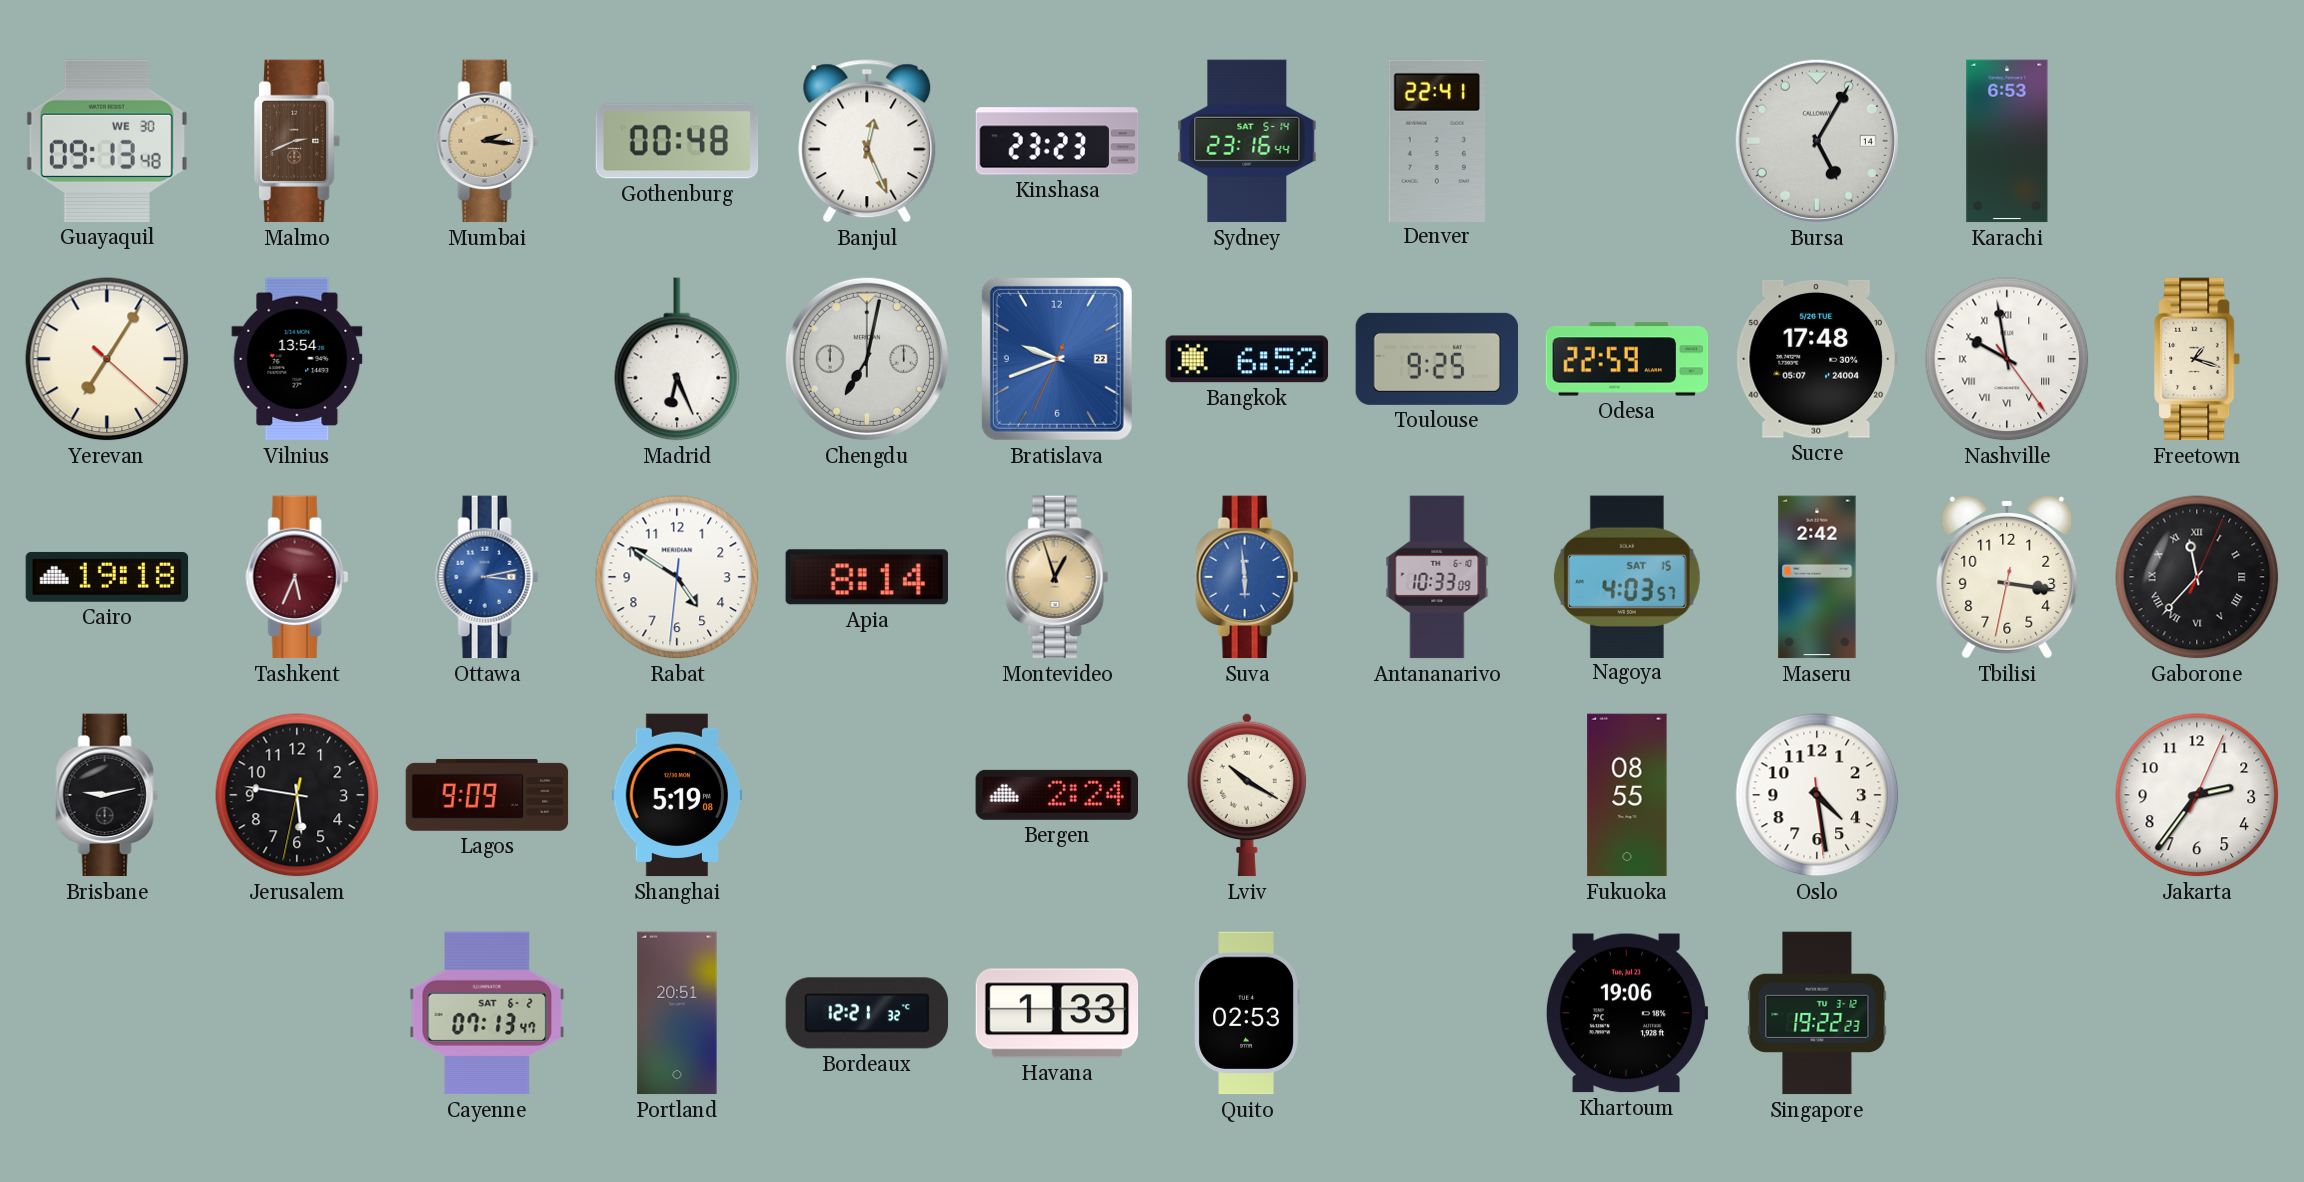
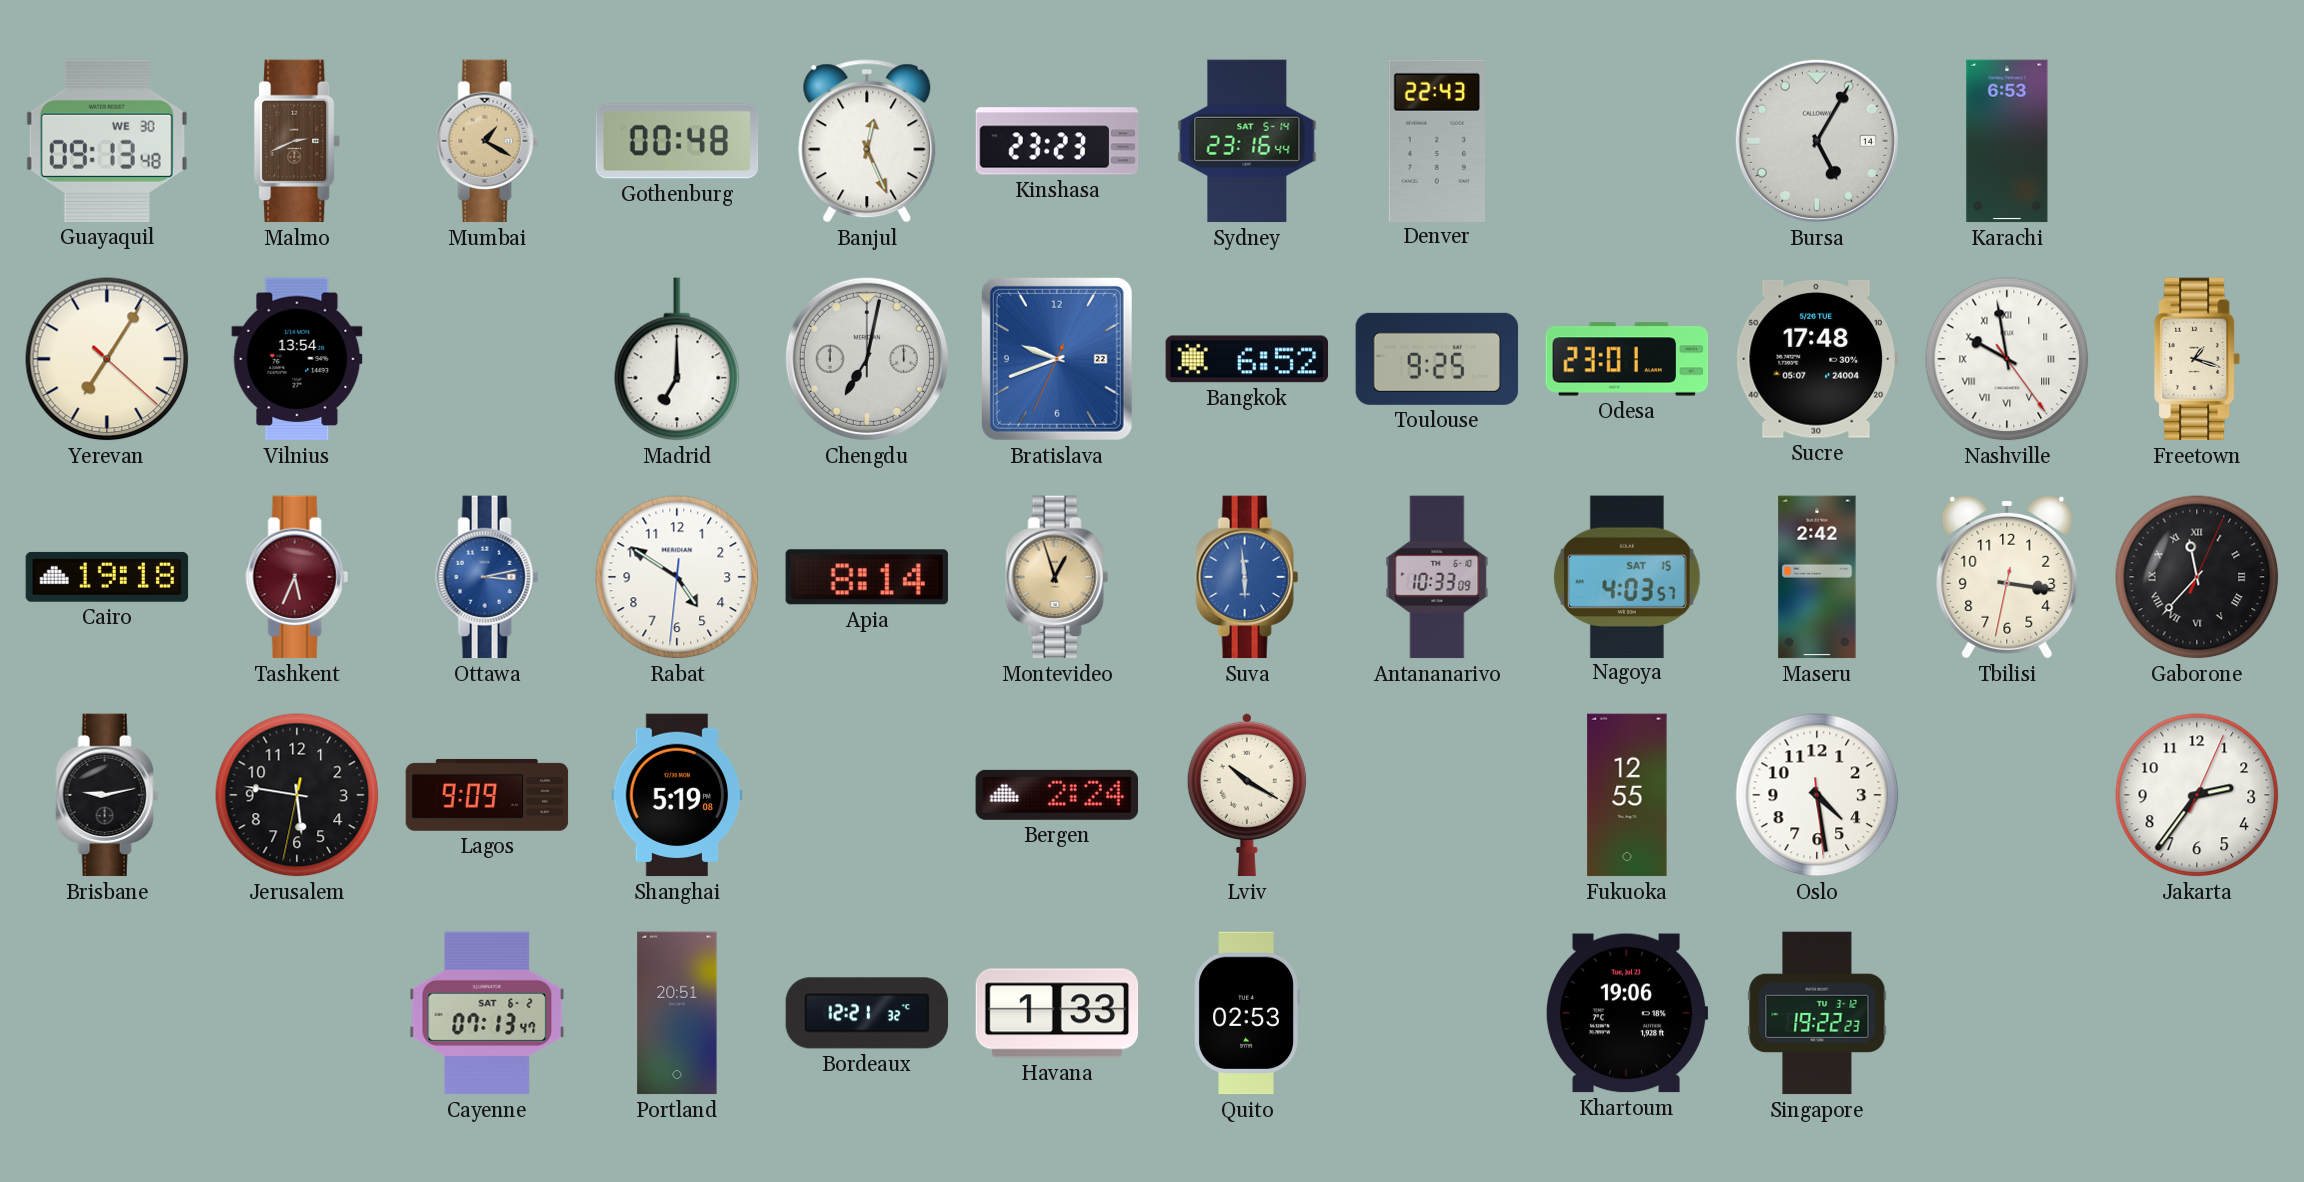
Mumbai: 2:16 -> 1:20 (487, 141)
Denver: 22:41 -> 22:43 (1437, 140)
Madrid: 6:26 -> 7:00 (677, 359)
Odesa: 22:59 -> 23:01 (1627, 359)
Fukuoka: 08:55 -> 12:55 (1627, 795)
